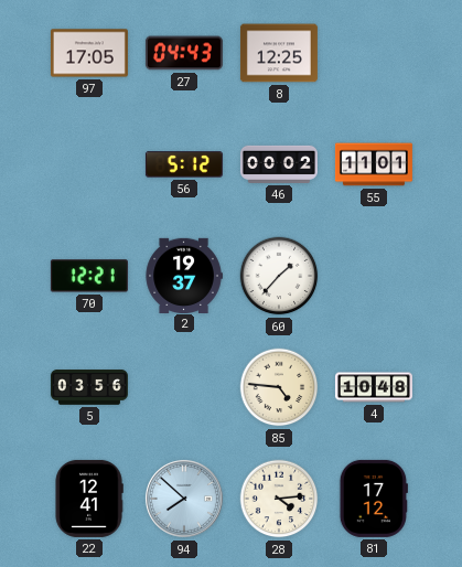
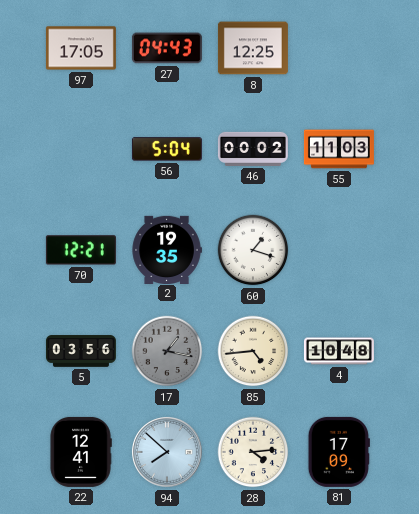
56: 5:12 -> 5:04 (167, 149)
55: 11:01 -> 11:03 (339, 149)
2: 19:37 -> 19:35 (167, 249)
60: 1:37 -> 1:18 (253, 250)
17: none -> 1:17 (167, 351)
85: 4:46 -> 4:44 (253, 351)
81: 17:12 -> 17:09 (339, 452)
